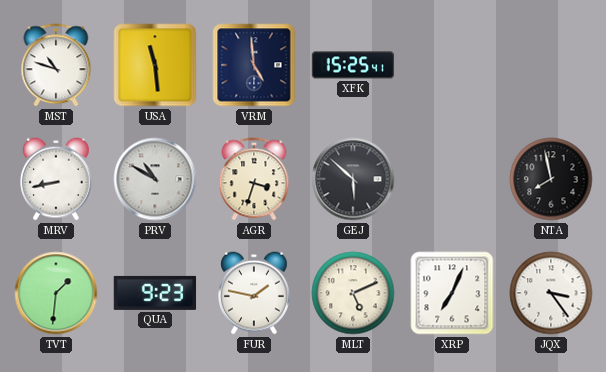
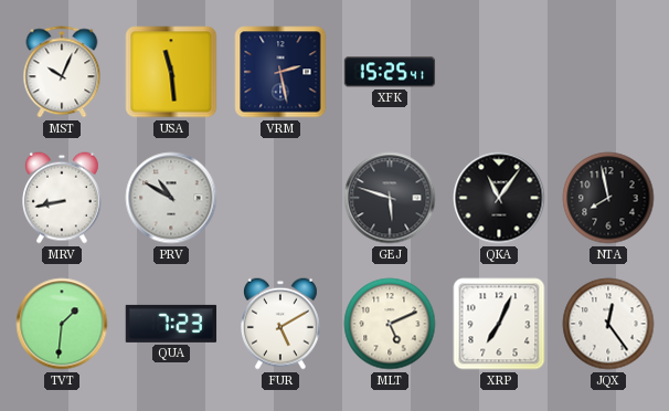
MST: 10:48 -> 10:04 (62, 72)
VRM: 4:59 -> 2:28 (280, 72)
AGR: 3:33 -> none (254, 179)
GEJ: 5:52 -> 5:48 (390, 198)
QKA: none -> 11:06 (499, 198)
QUA: 9:23 -> 7:23 (171, 324)
FUR: 1:47 -> 5:10 (282, 324)
JQX: 3:24 -> 12:24 (608, 324)
